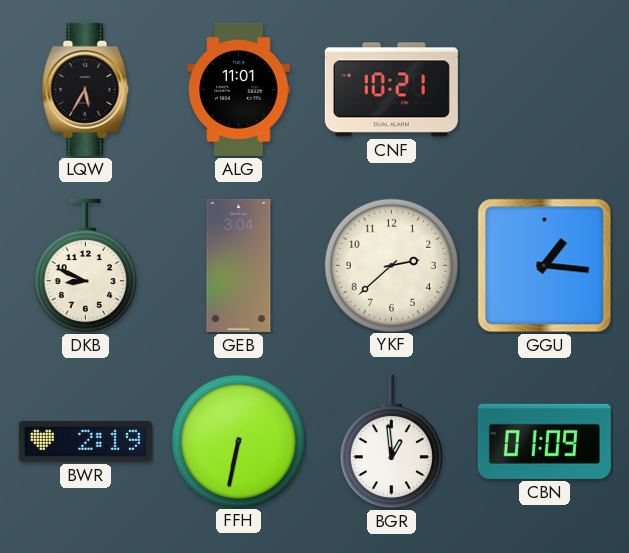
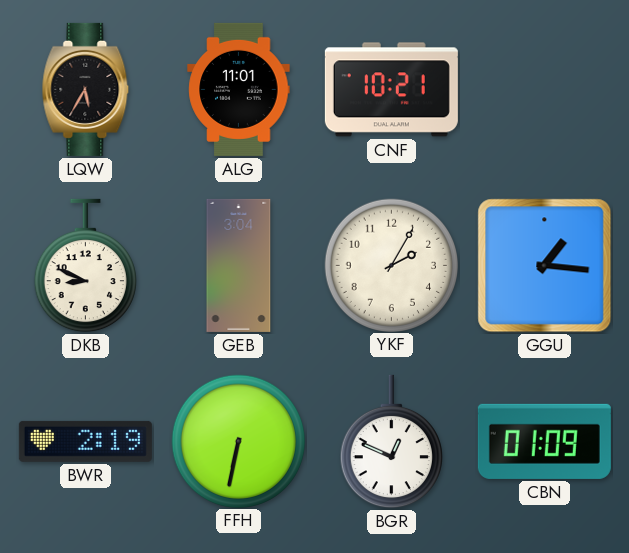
YKF: 2:38 -> 2:05 (391, 265)
BGR: 12:59 -> 12:49 (391, 442)
